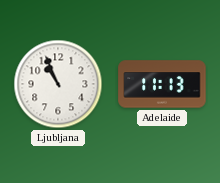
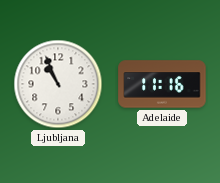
Adelaide: 11:13 -> 11:16 (162, 84)
